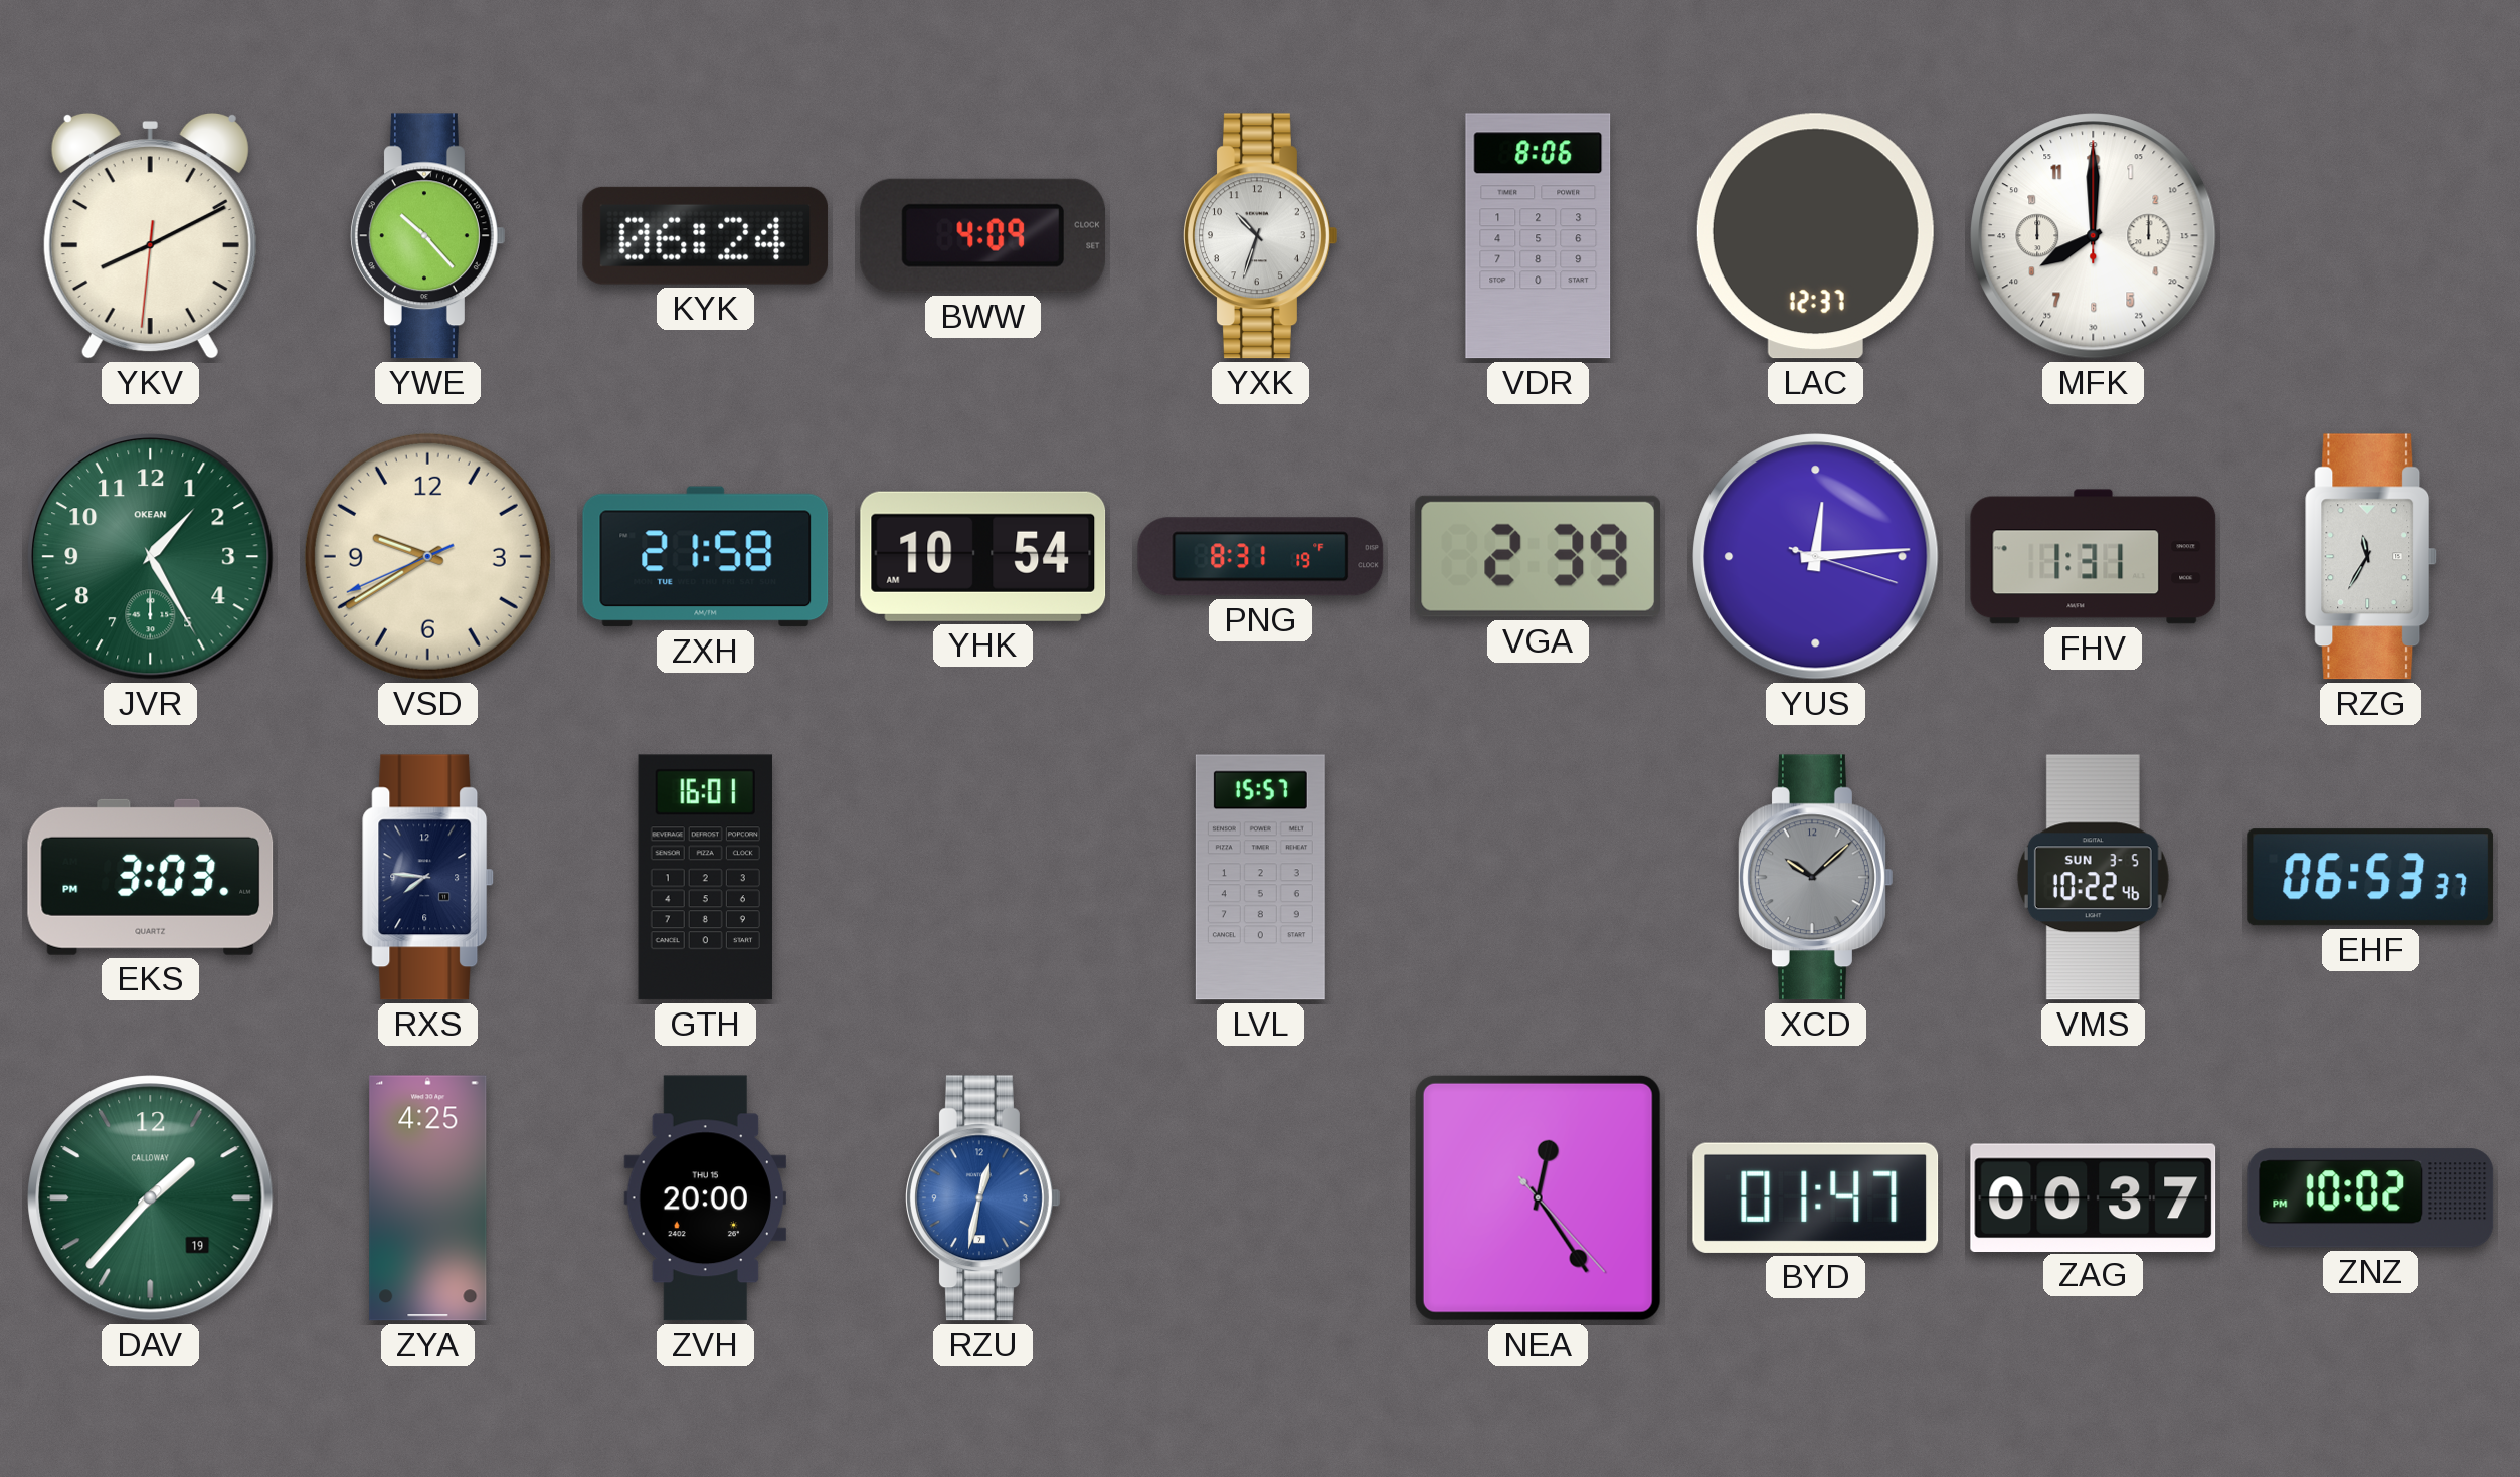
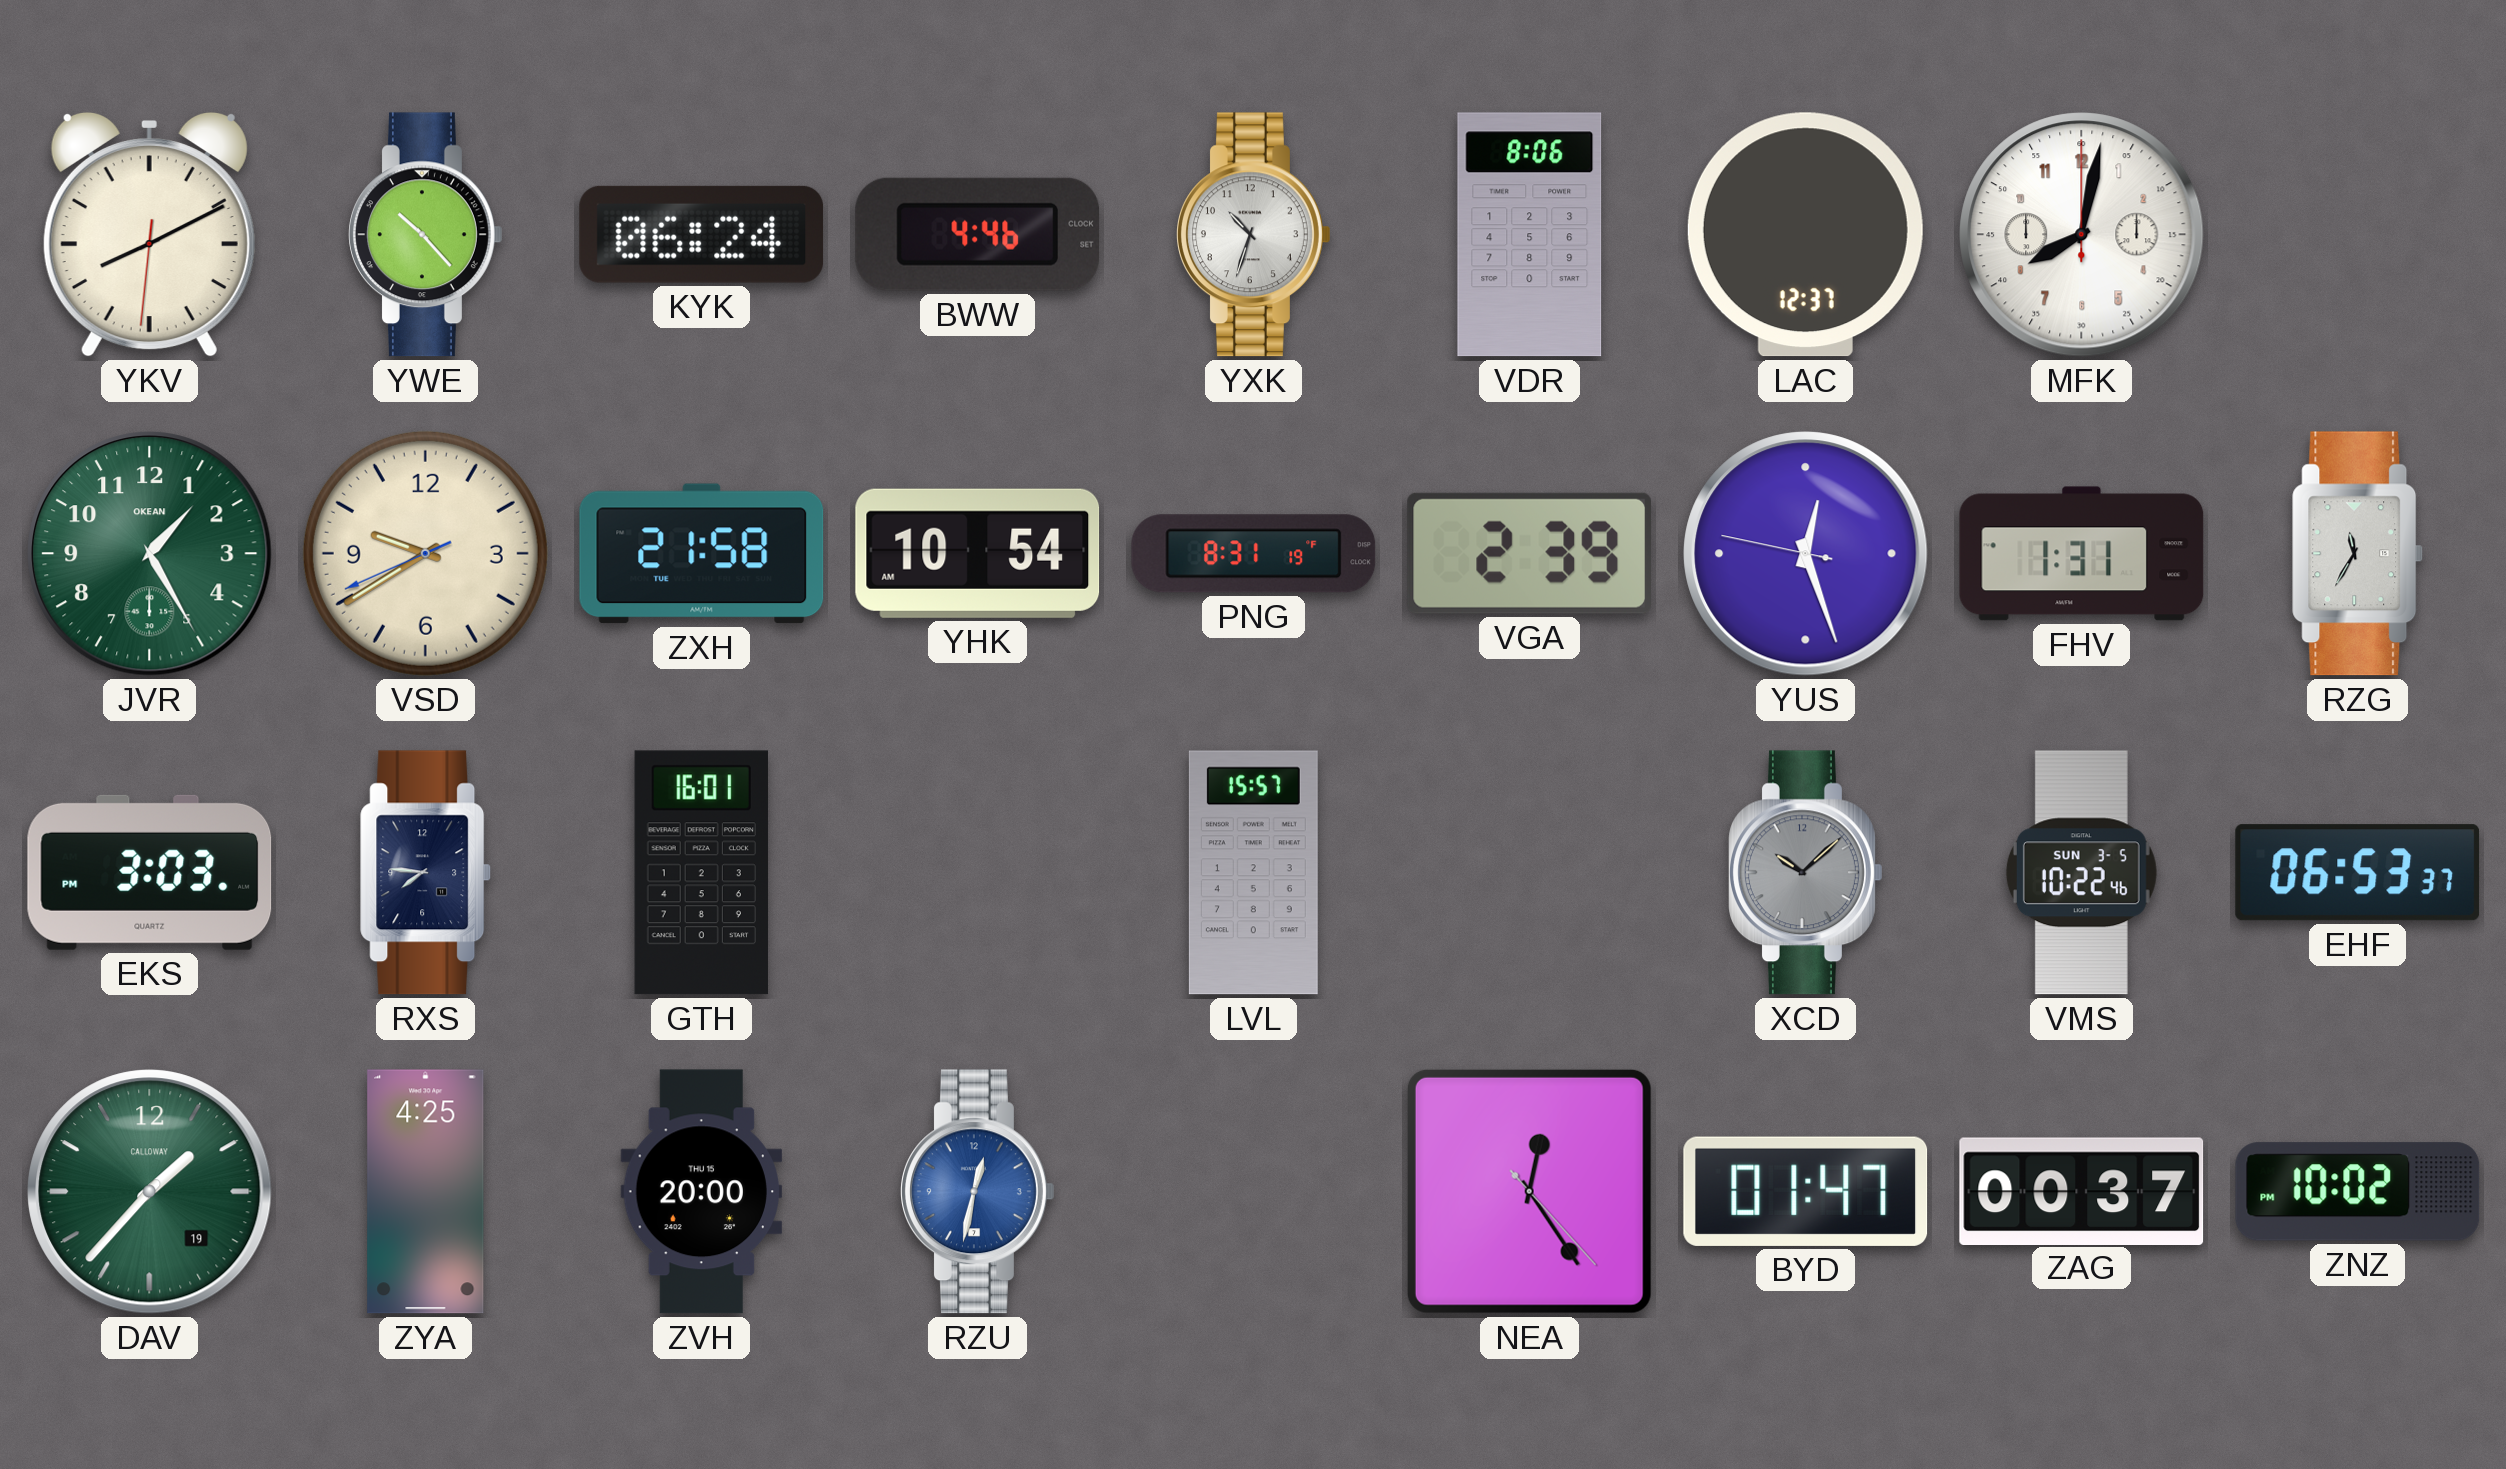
BWW: 4:09 -> 4:46 (977, 234)
MFK: 8:00 -> 8:02 (2082, 235)
YUS: 12:14 -> 12:26 (1806, 554)
